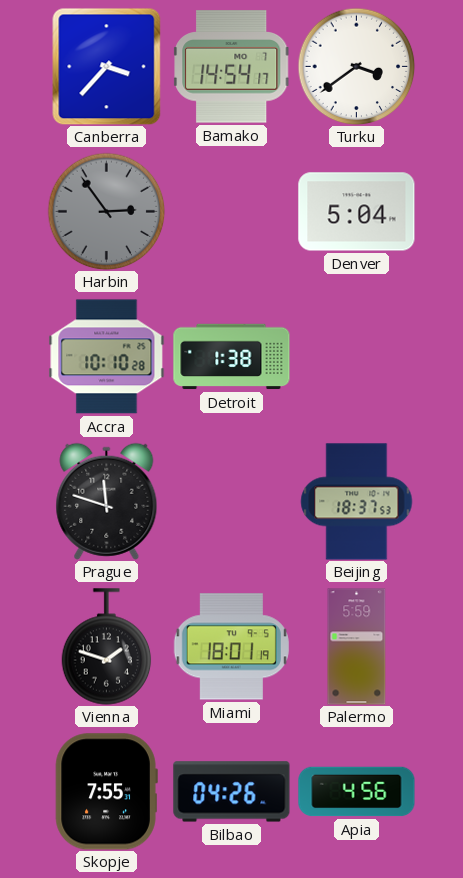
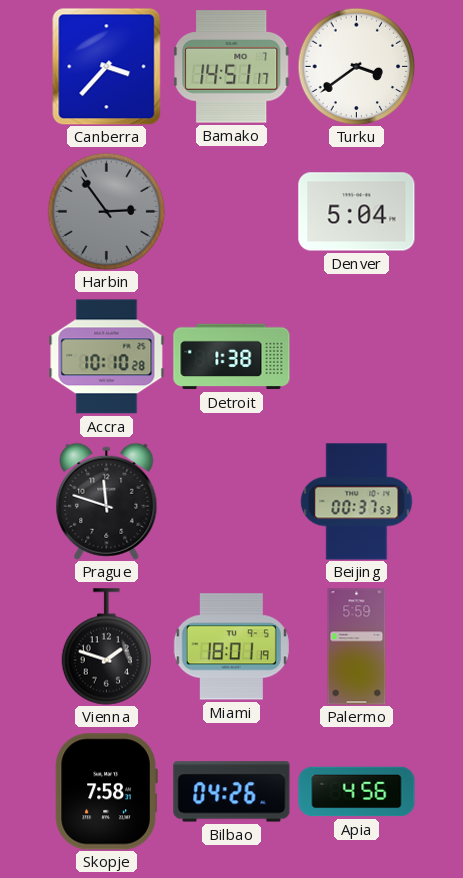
Bamako: 14:54 -> 14:51 (232, 67)
Beijing: 18:37 -> 00:37 (357, 502)
Skopje: 7:55 -> 7:58 (106, 792)
